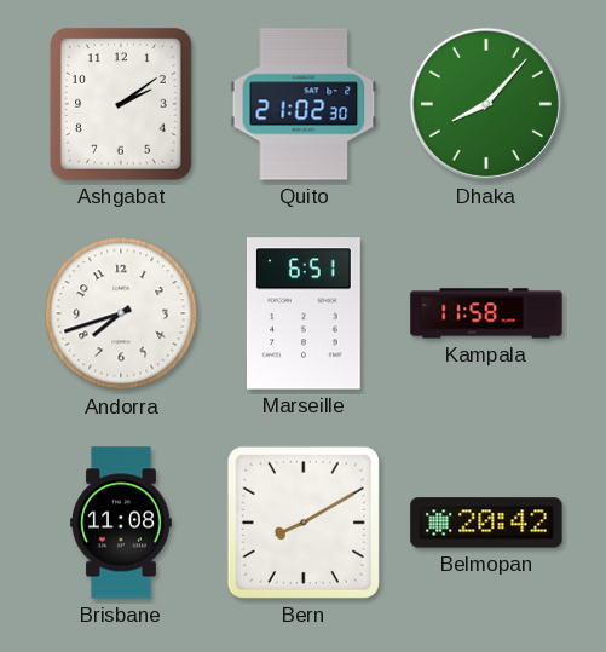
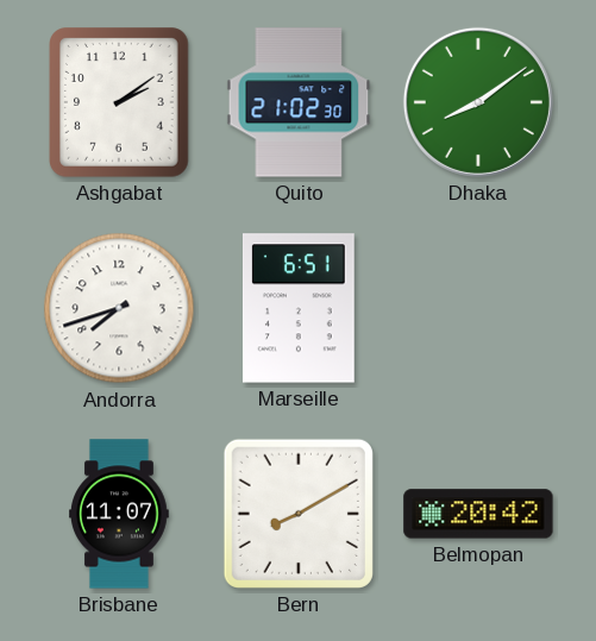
Dhaka: 8:07 -> 8:09 (478, 102)
Kampala: 11:58 -> none (486, 313)
Brisbane: 11:08 -> 11:07 (119, 514)
